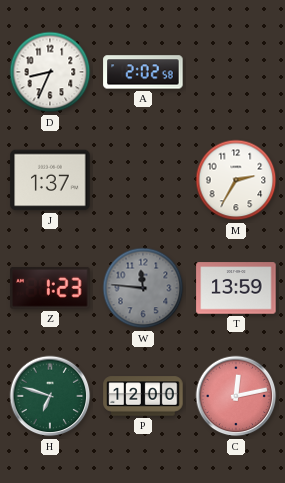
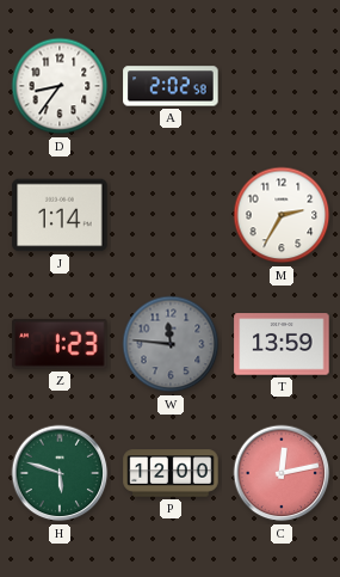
D: 8:34 -> 8:36 (60, 86)
J: 1:37 -> 1:14 (60, 215)
H: 6:48 -> 5:48 (60, 473)
